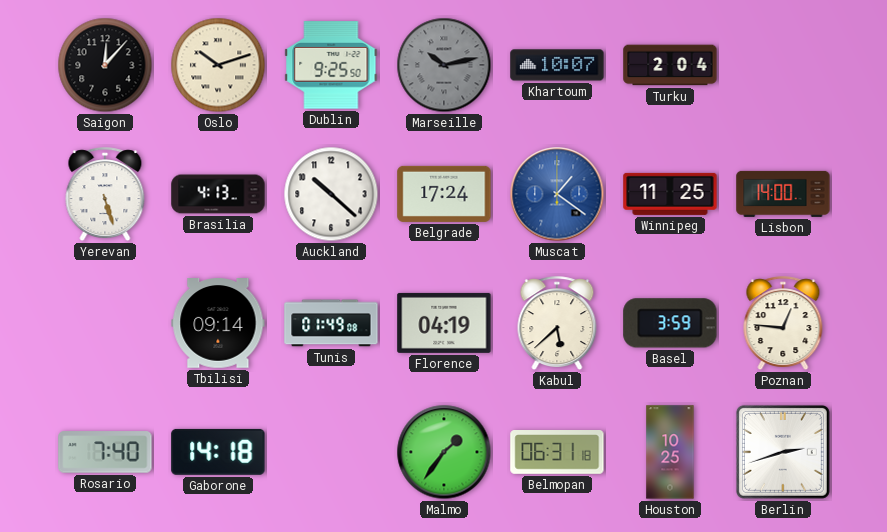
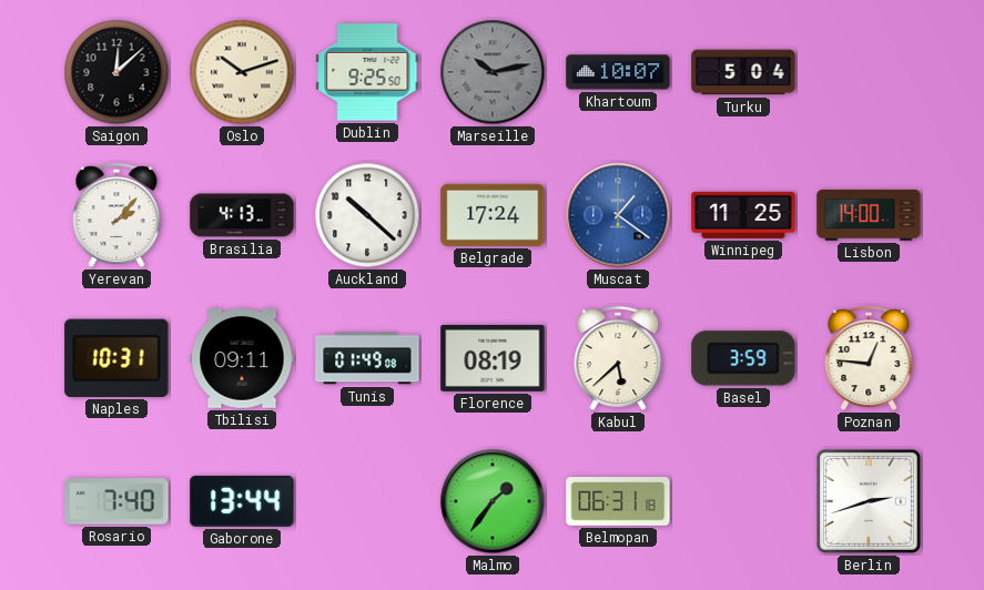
Saigon: 12:07 -> 12:08 (116, 72)
Turku: 2:04 -> 5:04 (743, 72)
Yerevan: 5:27 -> 2:07 (116, 216)
Naples: none -> 10:31 (116, 358)
Tbilisi: 09:14 -> 09:11 (242, 359)
Florence: 04:19 -> 08:19 (493, 358)
Gaborone: 14:18 -> 13:44 (242, 501)
Houston: 10:25 -> none (670, 452)
